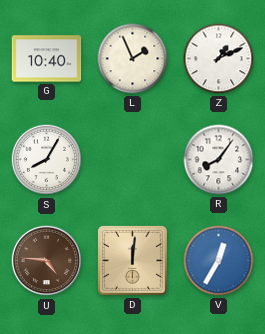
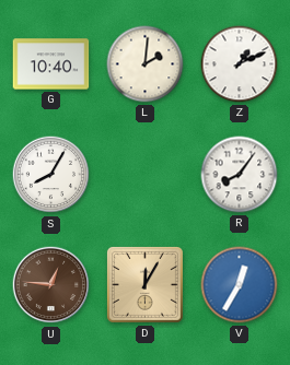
L: 1:56 -> 2:01 (146, 64)
U: 4:46 -> 12:46 (51, 285)
D: 12:01 -> 12:05 (144, 284)
